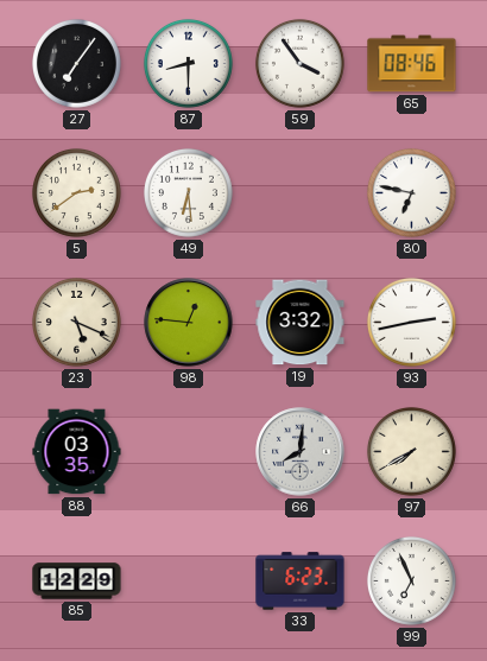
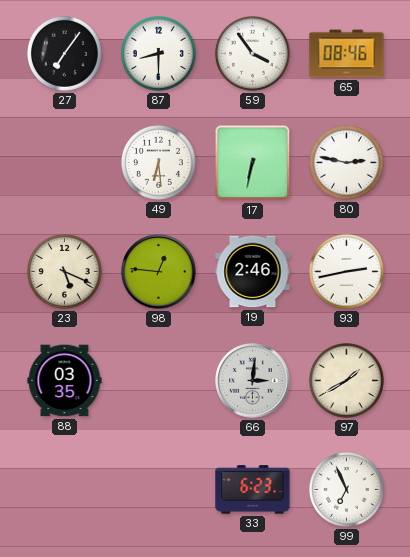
5: 2:39 -> none (76, 192)
17: none -> 6:32 (253, 163)
80: 6:47 -> 2:47 (346, 162)
19: 3:32 -> 2:46 (253, 272)
66: 8:01 -> 3:01 (253, 381)
97: 7:40 -> 1:40 (346, 380)
85: 12:29 -> none (77, 581)
